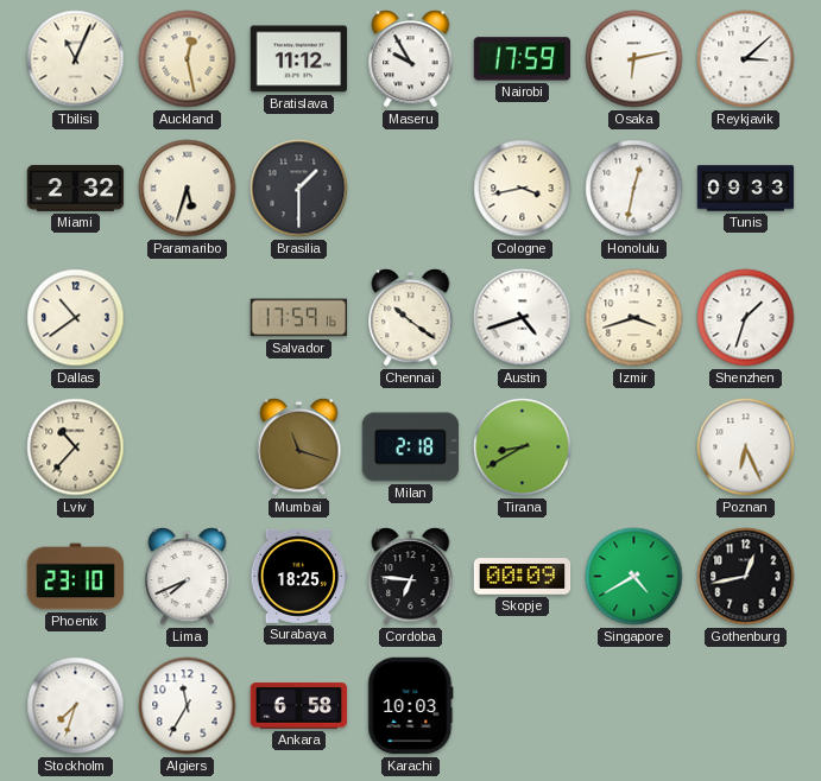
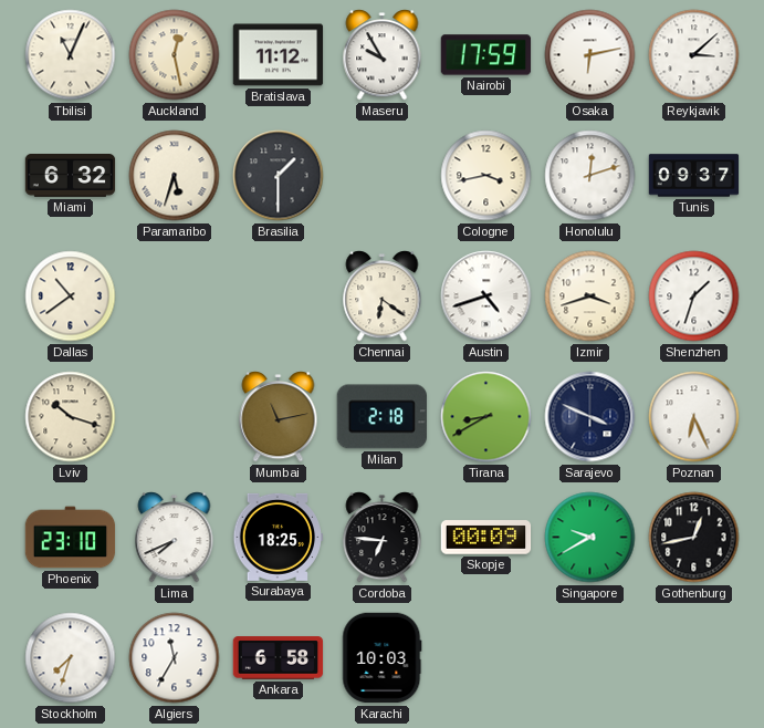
Miami: 2:32 -> 6:32 (71, 176)
Honolulu: 12:32 -> 12:12 (590, 176)
Tunis: 09:33 -> 09:37 (694, 176)
Salvador: 17:59 -> none (299, 318)
Chennai: 10:21 -> 6:21 (383, 297)
Lviv: 10:37 -> 10:18 (71, 417)
Mumbai: 11:18 -> 11:13 (279, 417)
Sarajevo: none -> 3:49 (590, 417)
Singapore: 4:40 -> 9:40 (590, 538)
